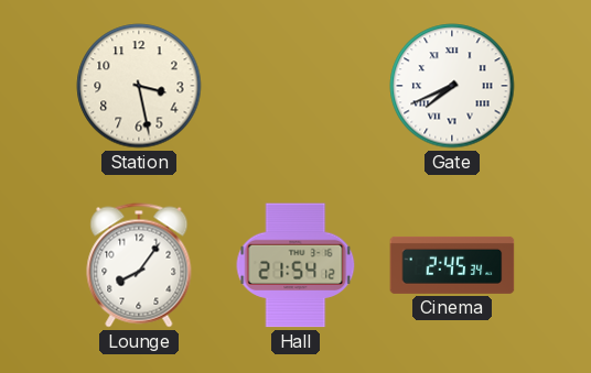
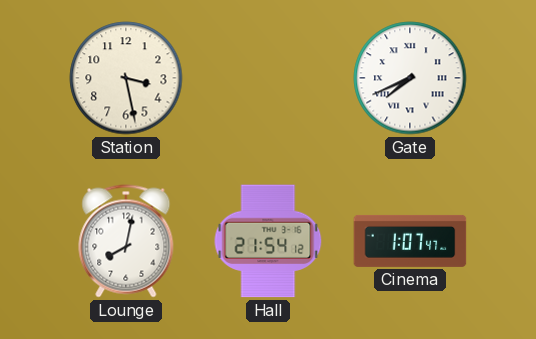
Lounge: 8:06 -> 8:02 (126, 241)
Cinema: 2:45 -> 1:07 (410, 241)
